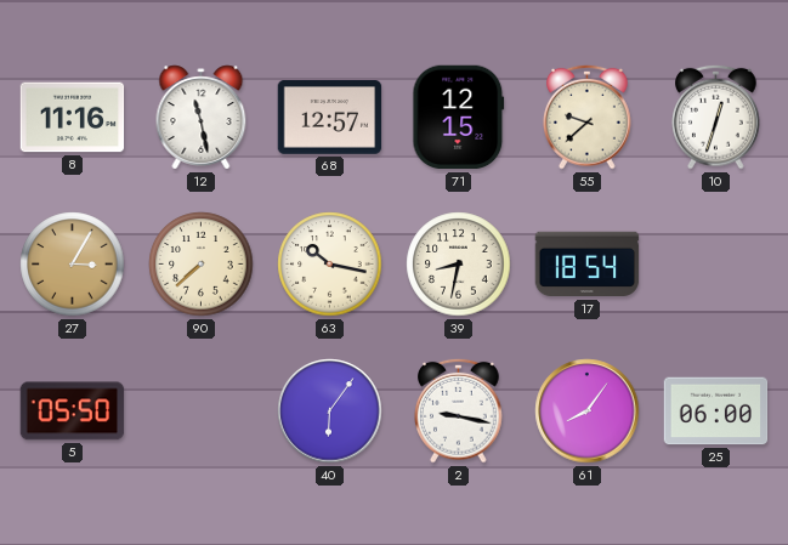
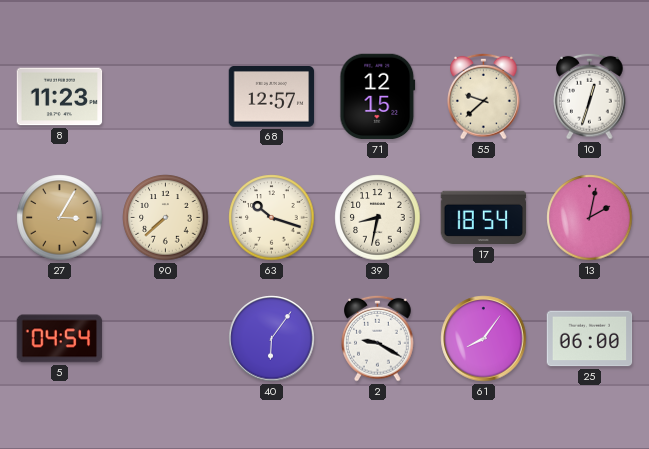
8: 11:16 -> 11:23 (60, 97)
12: 11:28 -> none (202, 118)
63: 10:17 -> 10:18 (272, 218)
13: none -> 2:02 (590, 218)
5: 05:50 -> 04:54 (60, 339)
2: 9:17 -> 9:20 (378, 338)
